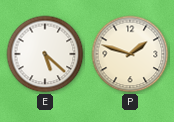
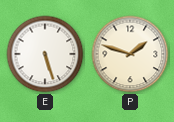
E: 5:22 -> 5:27 (45, 54)
